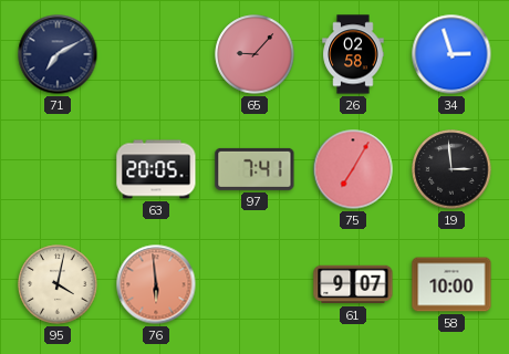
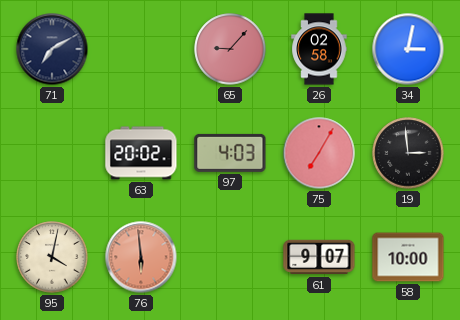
34: 2:57 -> 3:02 (408, 49)
63: 20:05 -> 20:02 (141, 153)
97: 7:41 -> 4:03 (230, 153)
